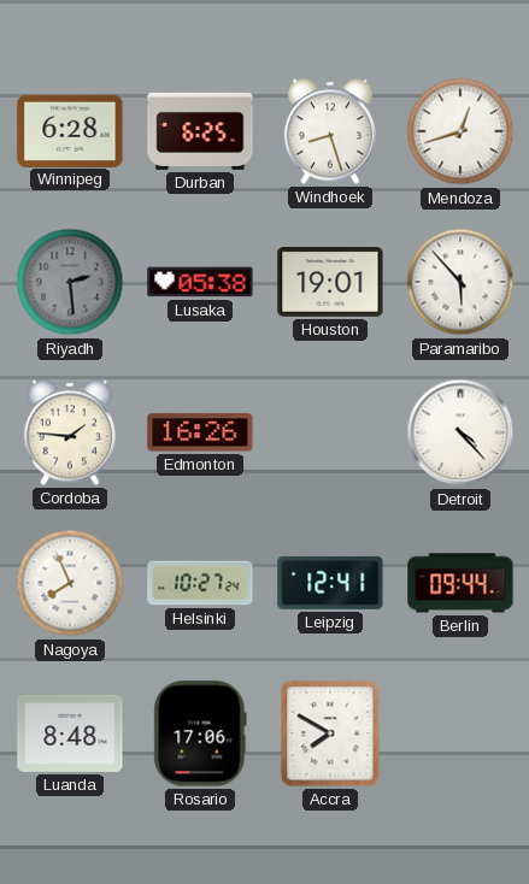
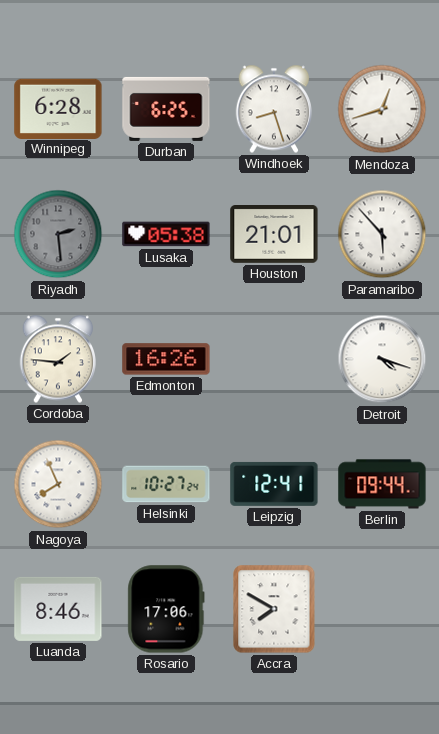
Houston: 19:01 -> 21:01 (274, 235)
Detroit: 4:23 -> 4:18 (382, 359)
Luanda: 8:48 -> 8:46 (58, 609)
